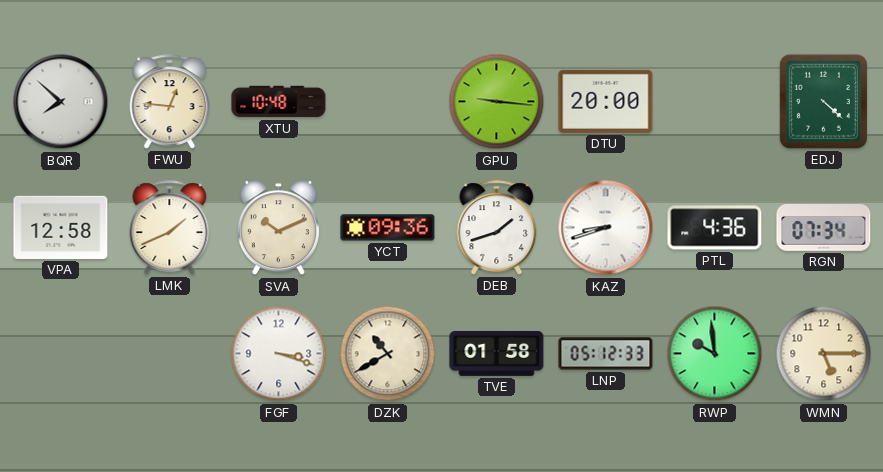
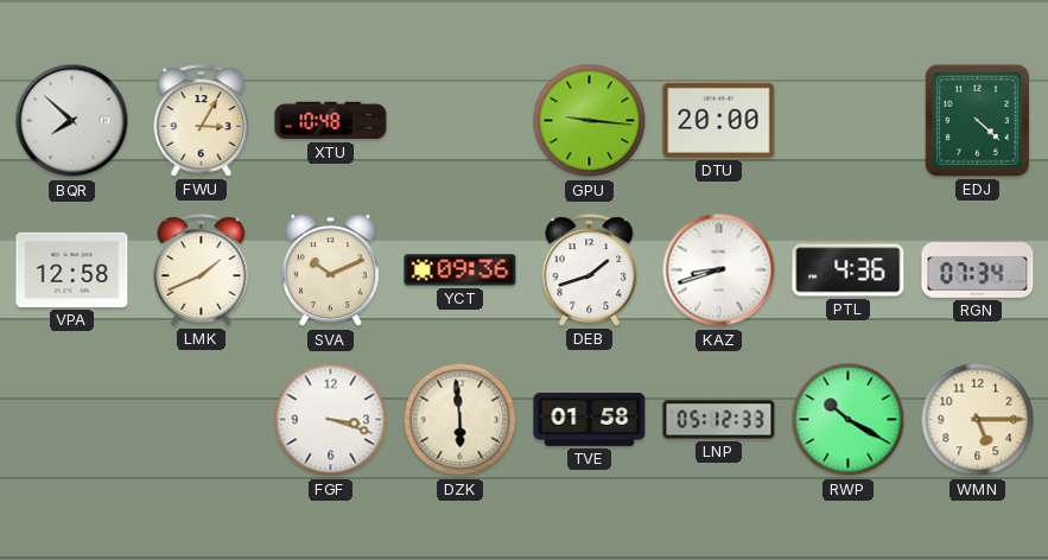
FWU: 12:46 -> 3:05 (202, 121)
DZK: 10:40 -> 5:59 (461, 420)
RWP: 9:59 -> 10:20 (849, 420)
